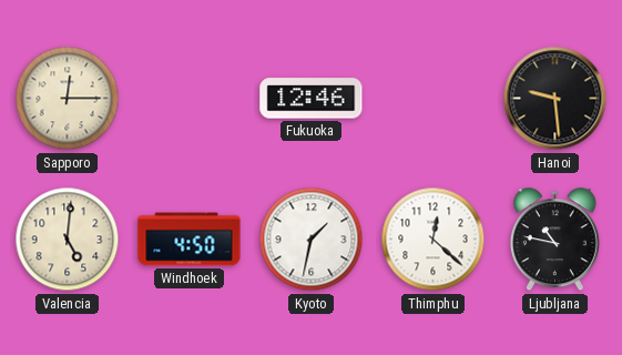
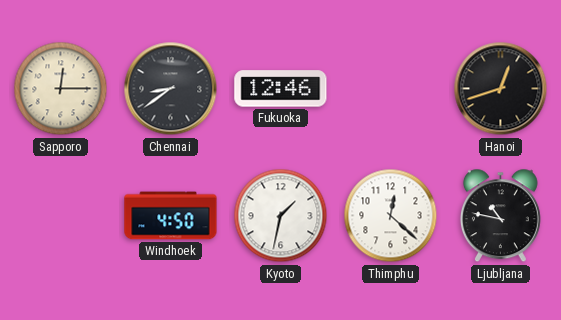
Chennai: none -> 8:39 (171, 89)
Hanoi: 9:29 -> 12:42 (501, 89)
Valencia: 5:01 -> none (68, 240)
